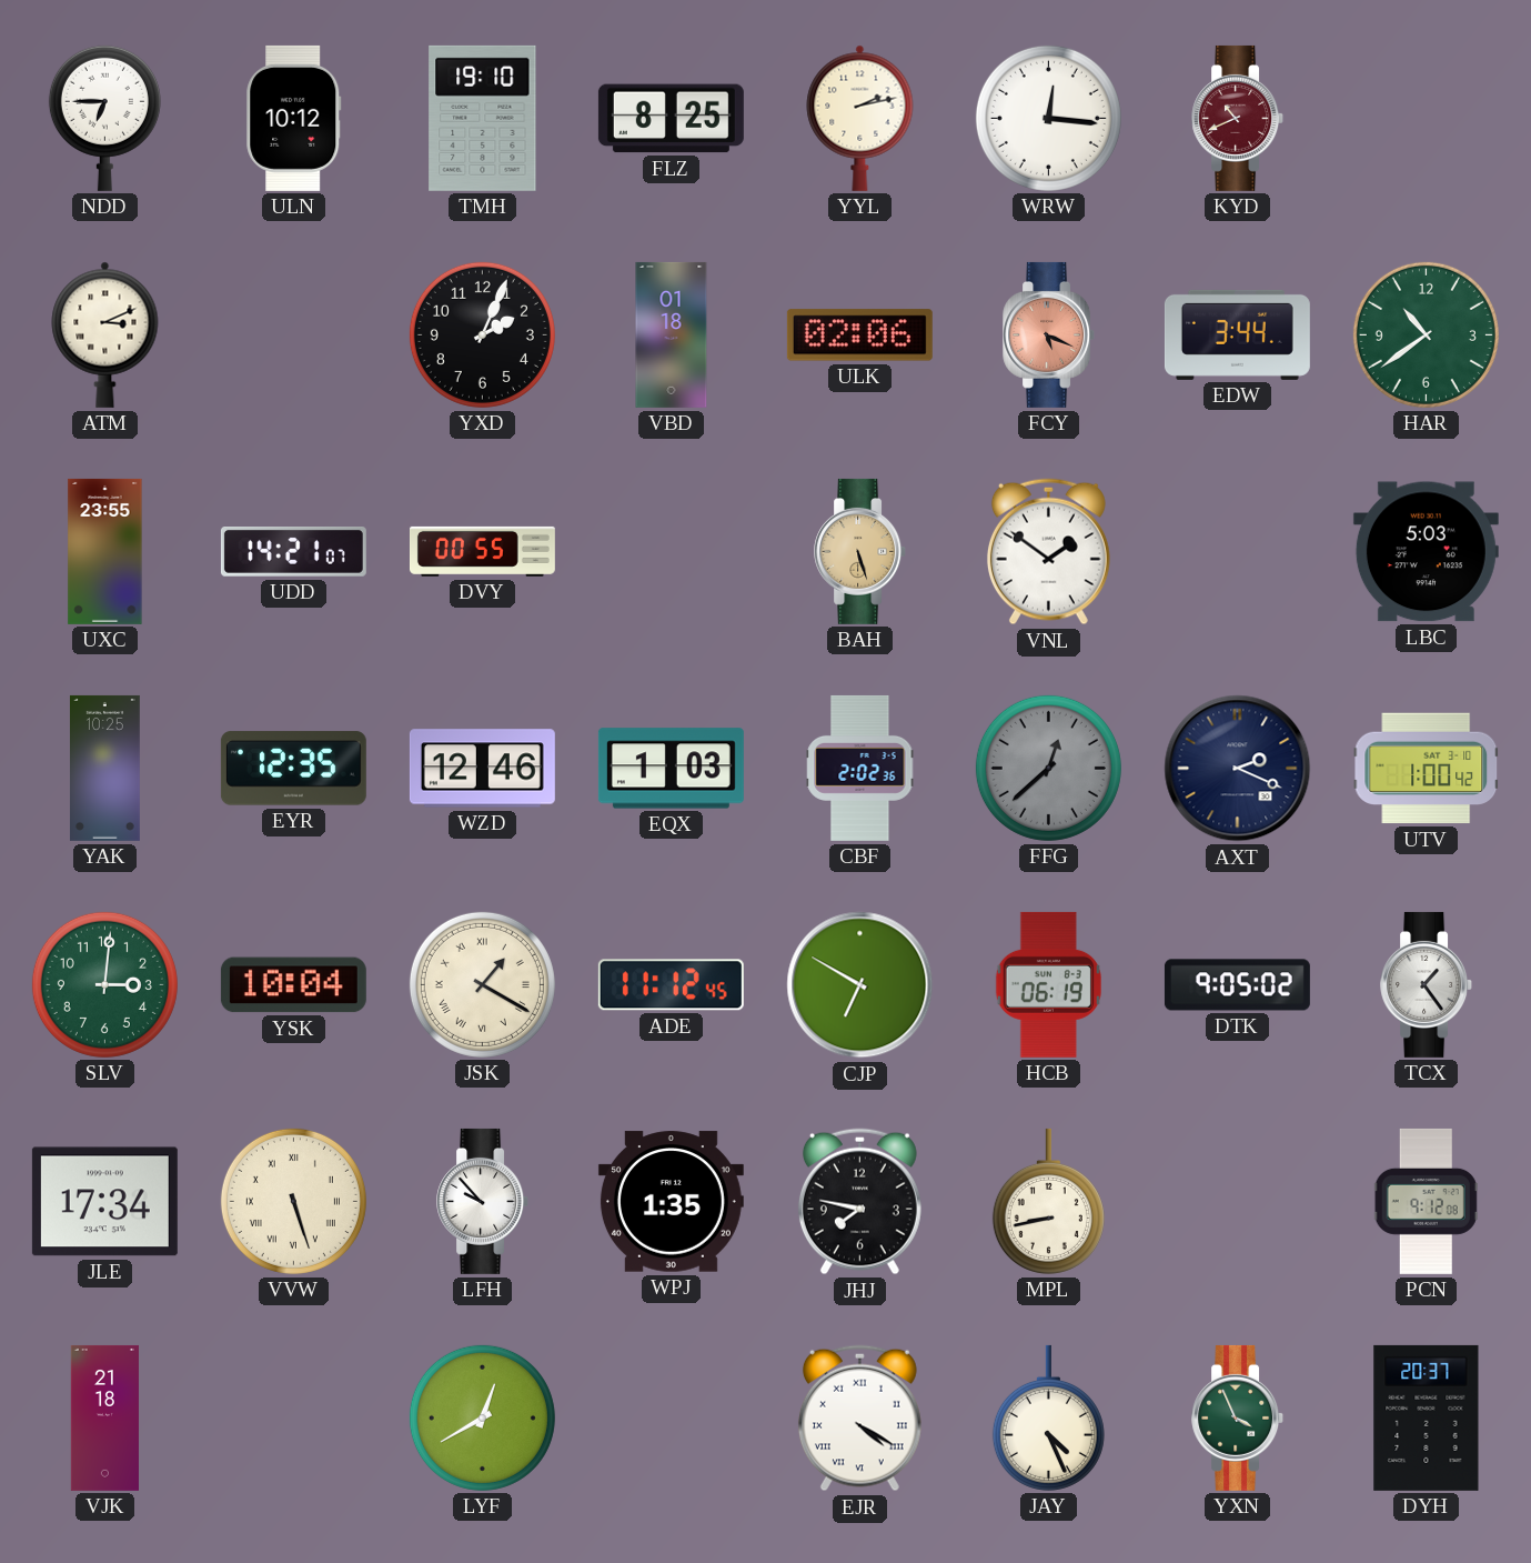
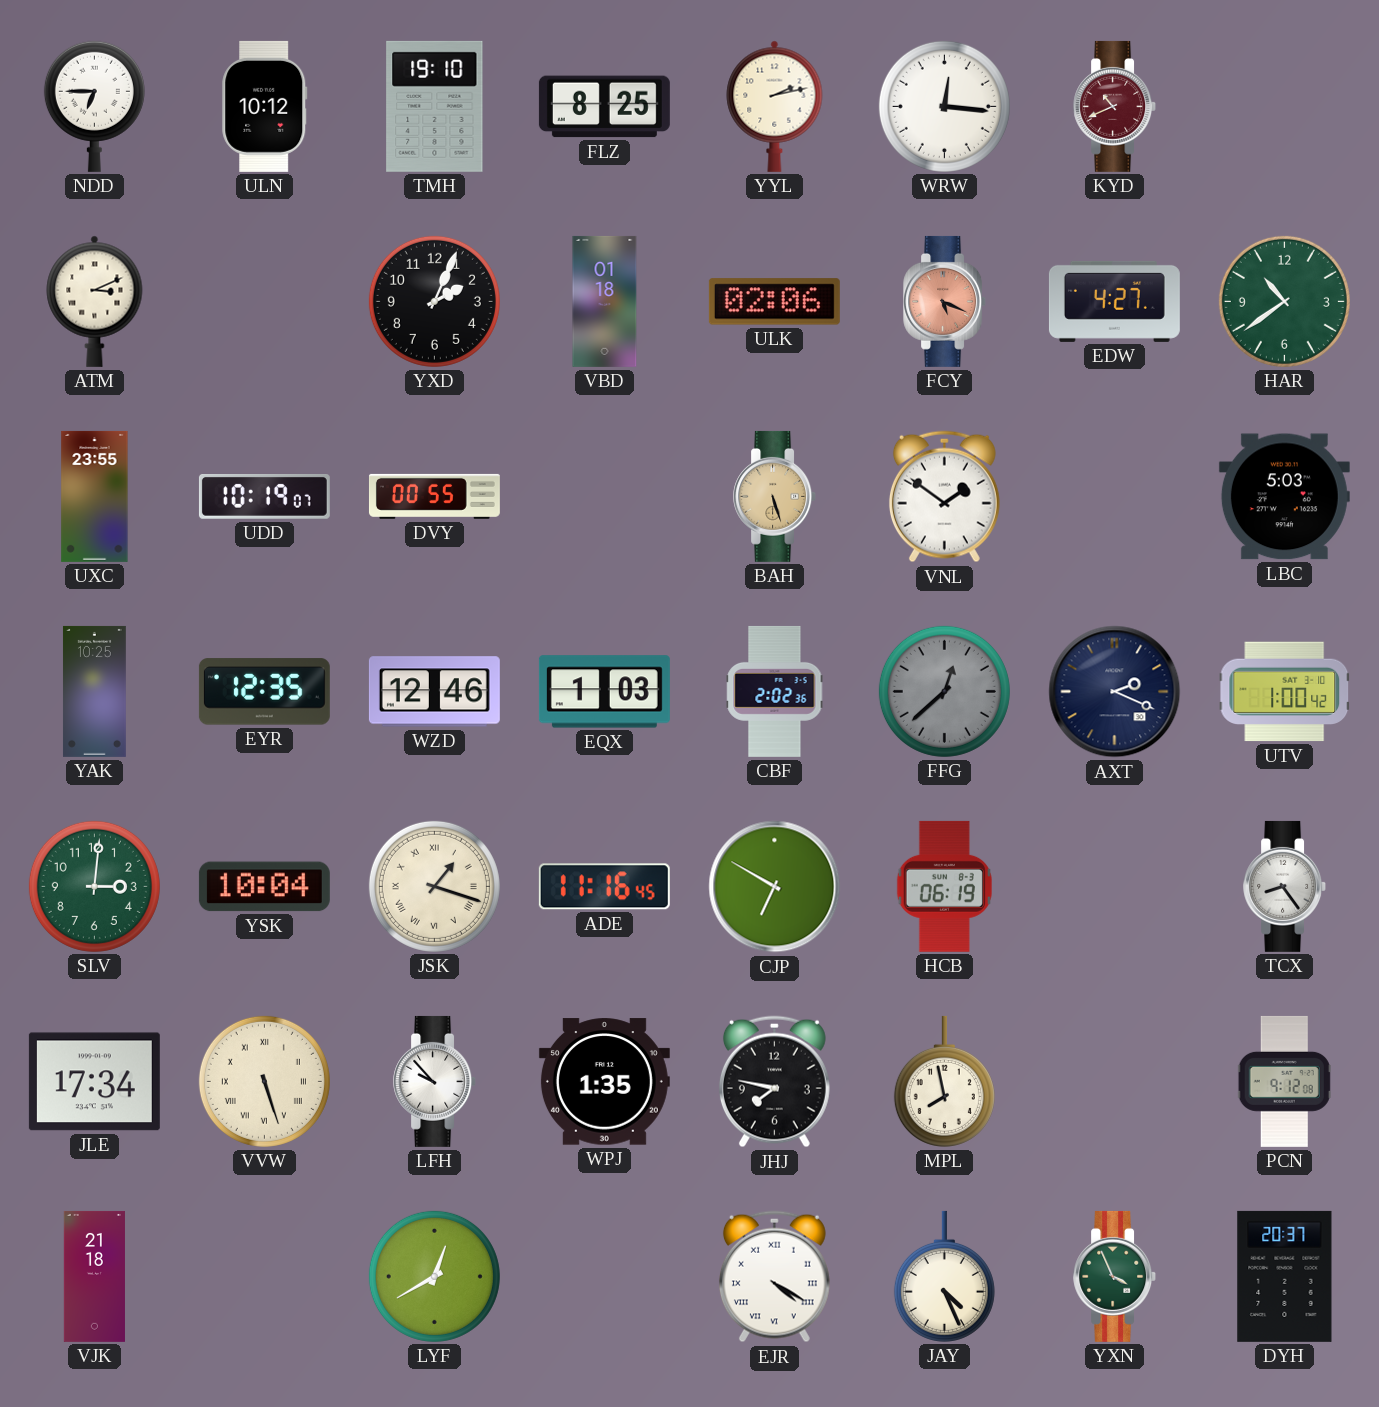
EDW: 3:44 -> 4:27 (1114, 301)
UDD: 14:21 -> 10:19 (264, 497)
JSK: 1:20 -> 1:18 (434, 886)
ADE: 11:12 -> 11:16 (604, 887)
DTK: 9:05 -> none (1237, 985)
TCX: 1:24 -> 8:24 (1285, 886)
MPL: 8:43 -> 7:58 (944, 1081)
